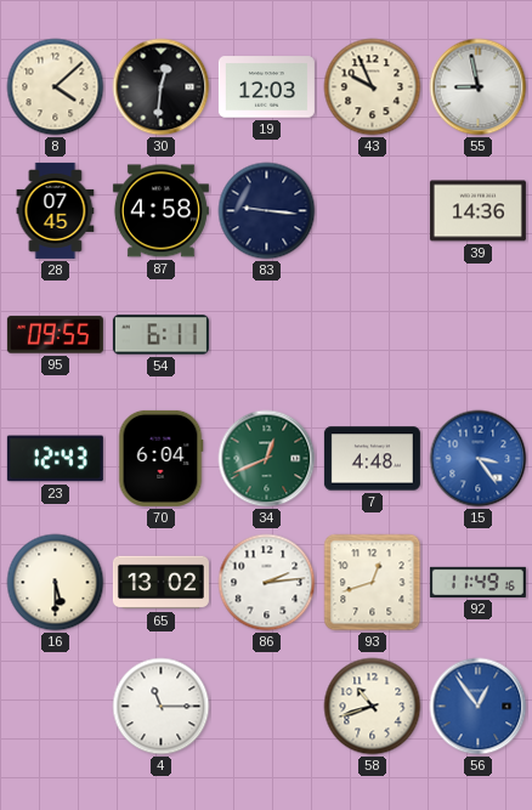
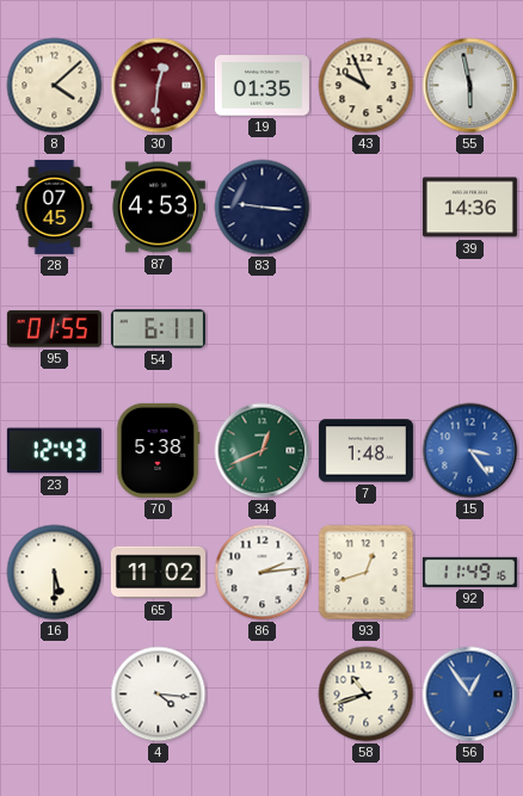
30 dial: black -> burgundy (159, 86)
19: 12:03 -> 01:35 (261, 86)
55: 8:58 -> 5:58 (470, 86)
87: 4:58 -> 4:53 (158, 208)
95: 09:55 -> 01:55 (54, 329)
70: 6:04 -> 5:38 (158, 450)
7: 4:48 -> 1:48 (365, 451)
65: 13:02 -> 11:02 (158, 573)
4: 11:15 -> 4:16 (159, 695)
